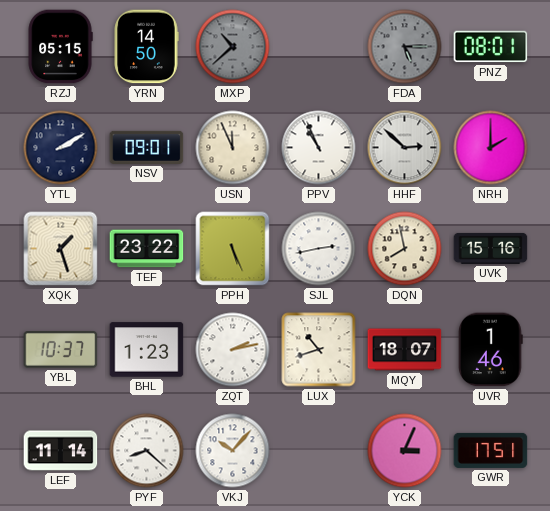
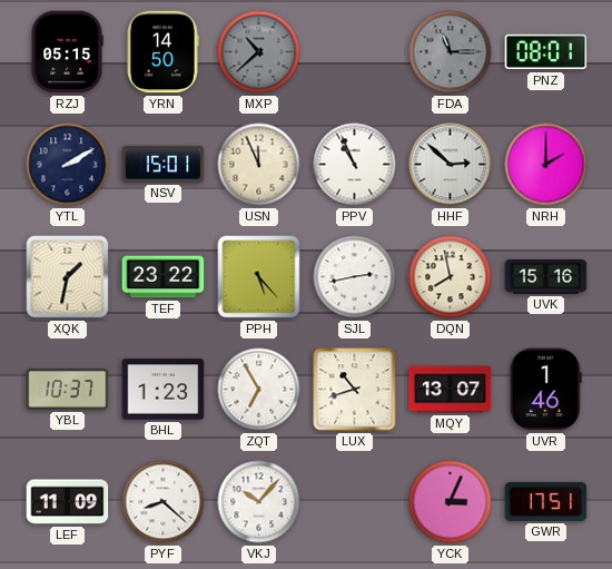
FDA: 5:15 -> 11:15 (451, 52)
NSV: 09:01 -> 15:01 (164, 164)
XQK: 1:27 -> 1:32 (68, 277)
PPH: 5:26 -> 5:23 (259, 277)
ZQT: 2:13 -> 6:55 (259, 390)
MQY: 18:07 -> 13:07 (451, 390)
LEF: 11:14 -> 11:09 (68, 502)
